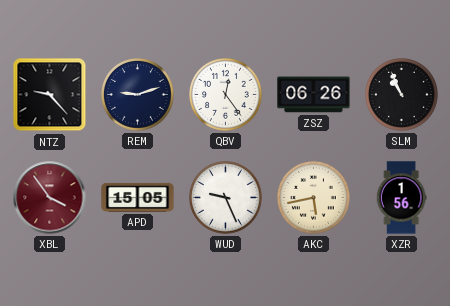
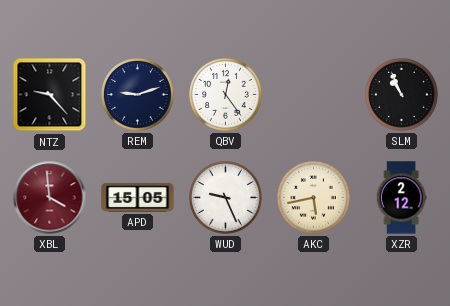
ZSZ: 06:26 -> none (314, 95)
XBL: 3:54 -> 3:59 (50, 198)
XZR: 1:56 -> 2:12 (401, 198)
